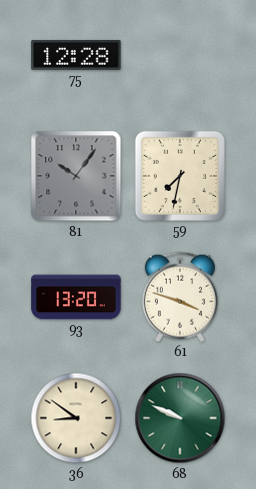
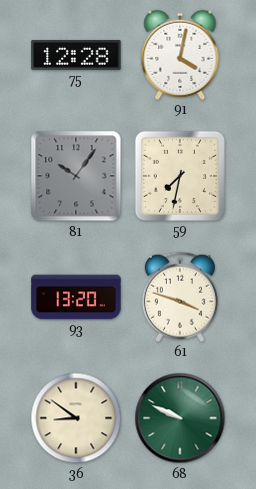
91: none -> 4:02 (180, 55)
